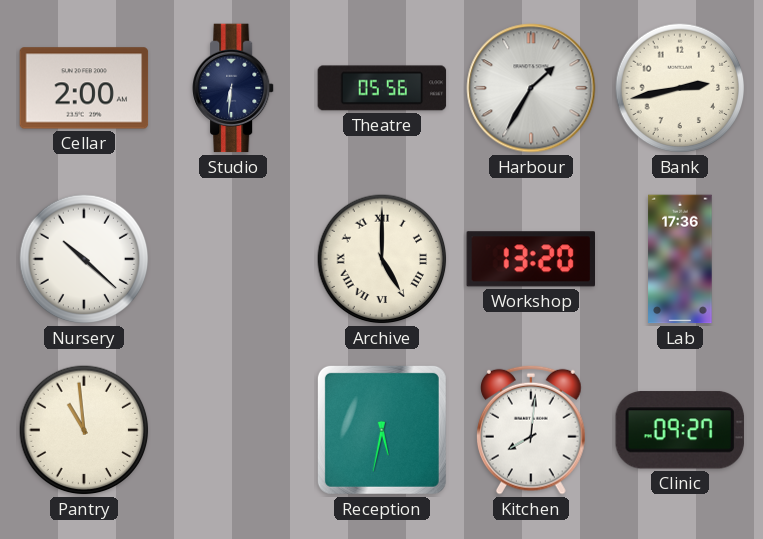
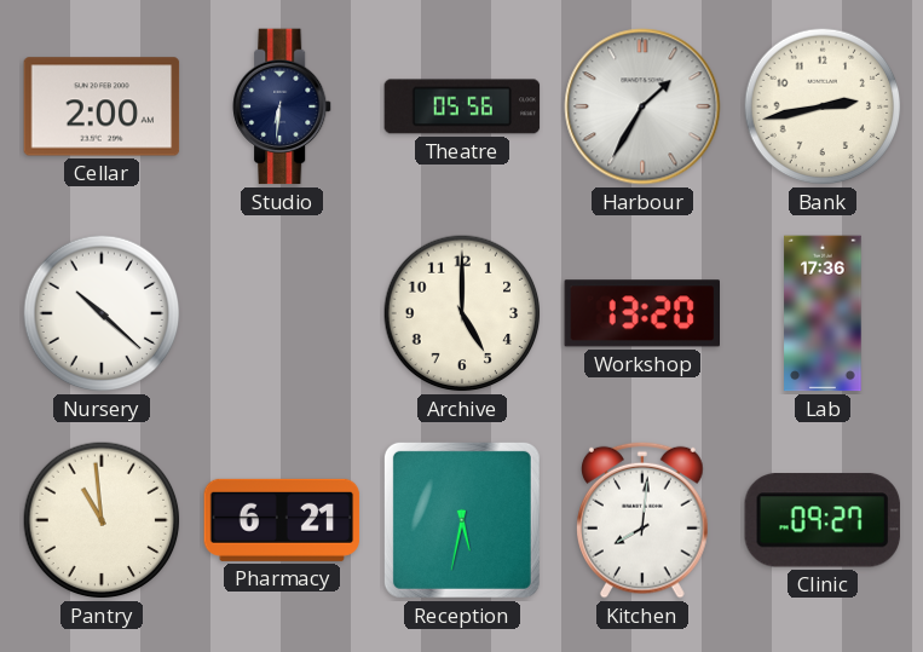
Archive numerals: Roman -> Arabic (462, 313)
Pharmacy: none -> 6:21 (282, 520)
